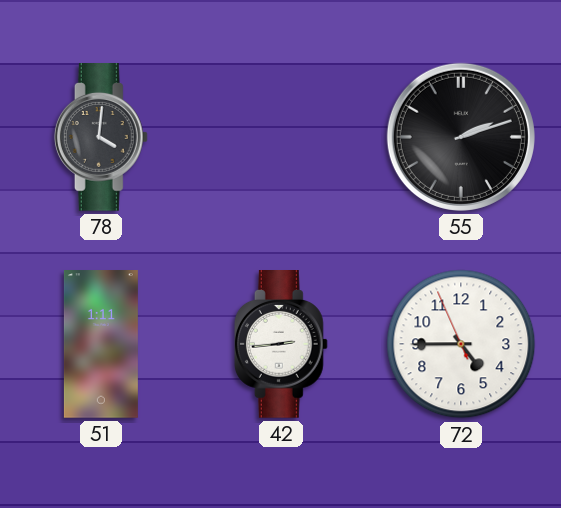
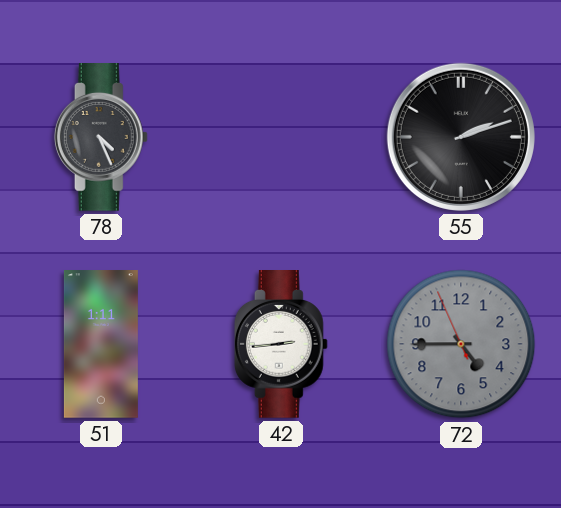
78: 4:01 -> 4:26 (101, 137)
72 dial: white -> grey (461, 344)
